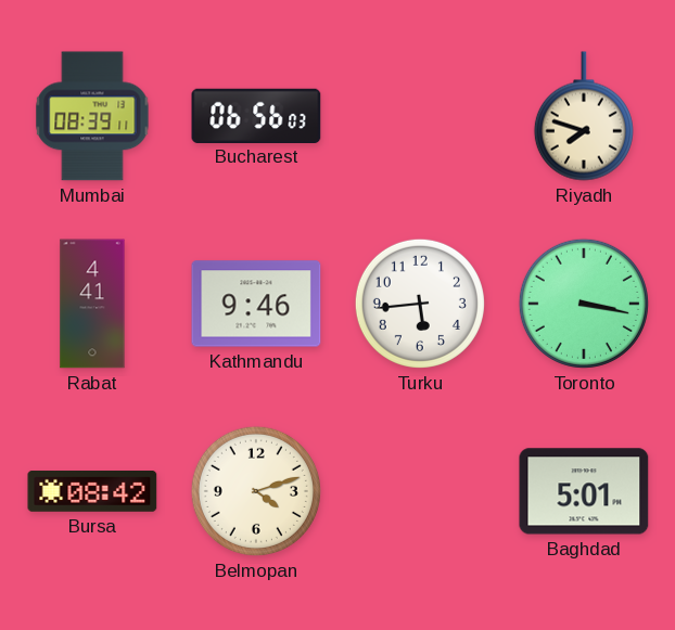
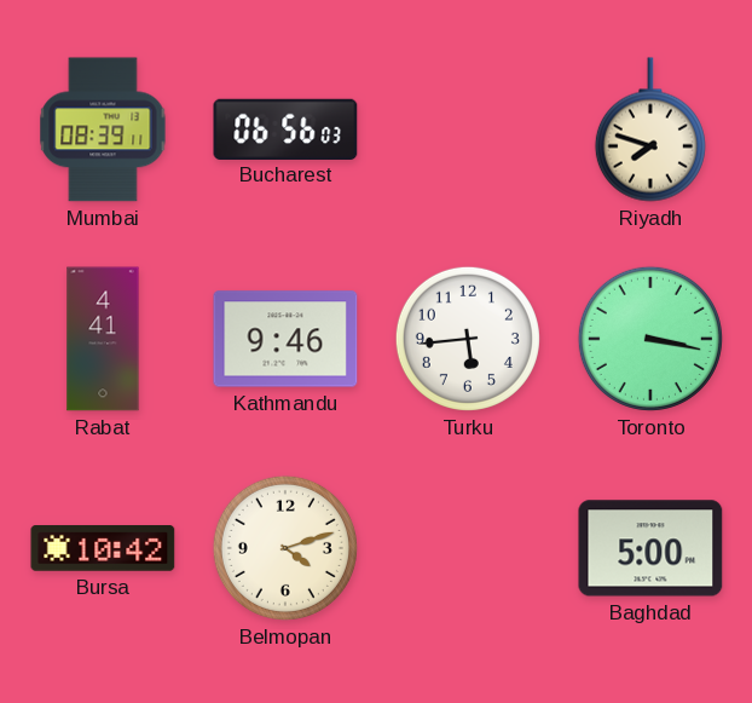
Bursa: 08:42 -> 10:42 (103, 549)
Baghdad: 5:01 -> 5:00 (650, 548)
